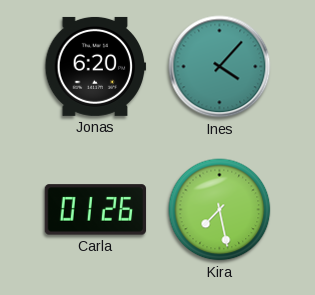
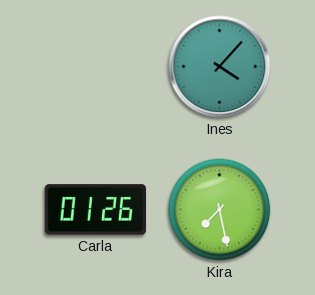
Jonas: 6:20 -> none (96, 66)
